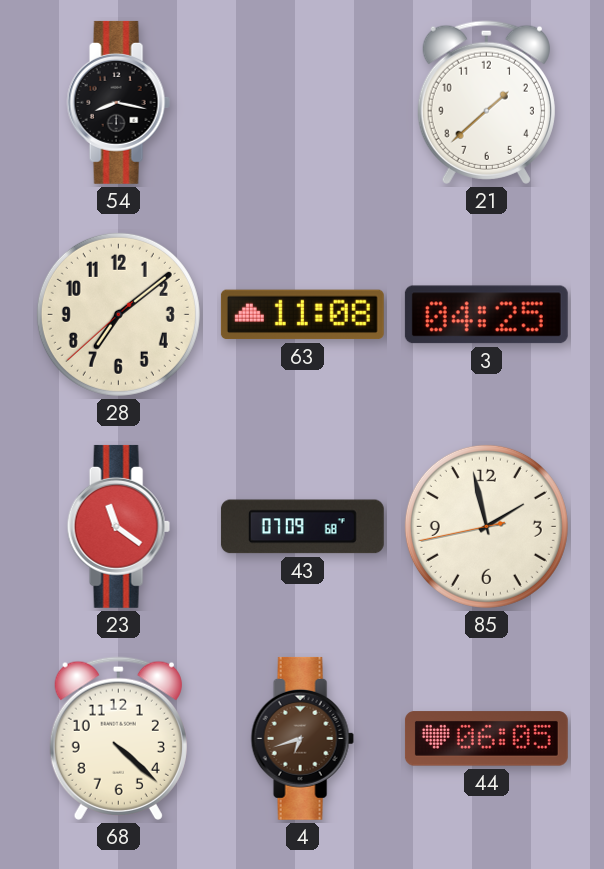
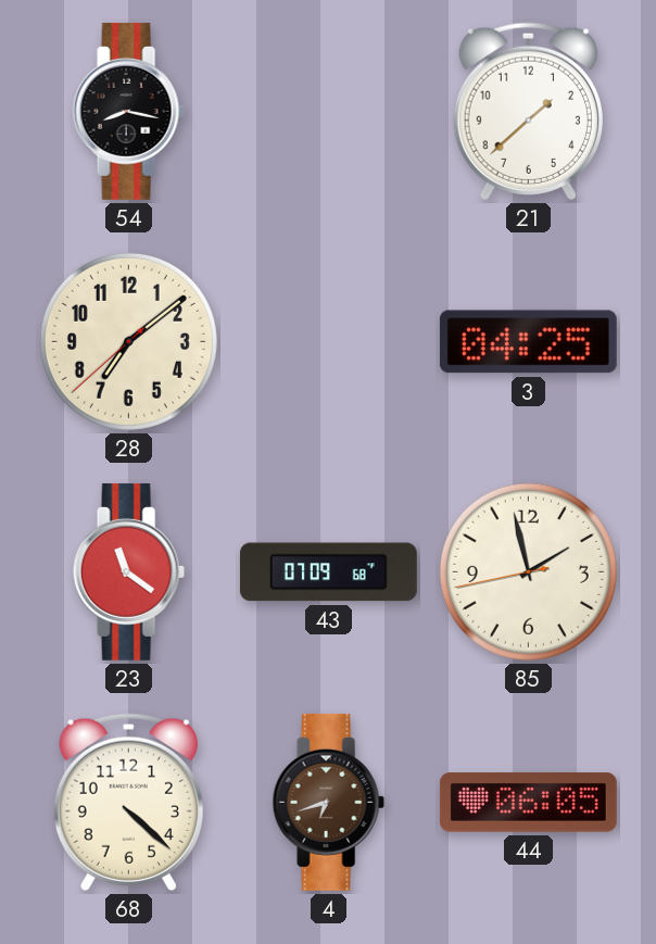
63: 11:08 -> none (302, 315)
